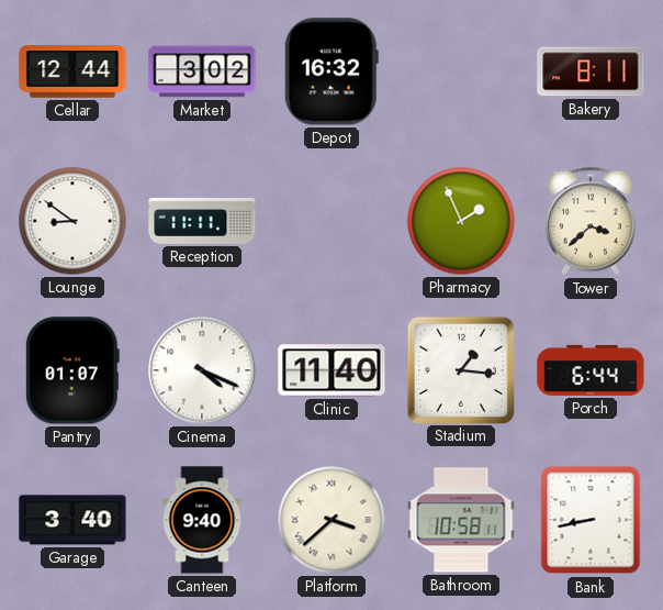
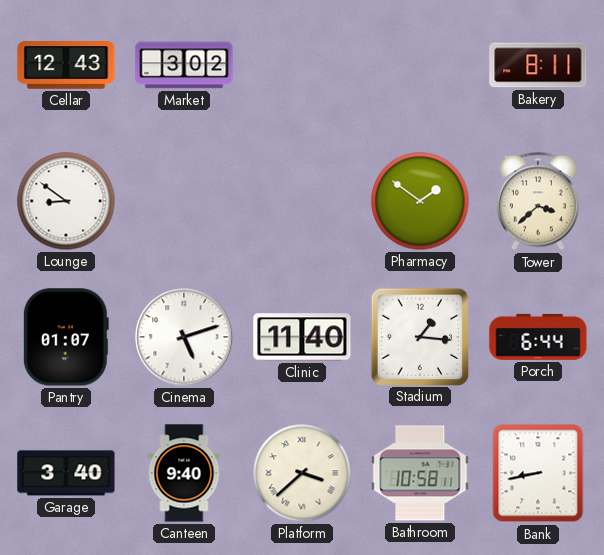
Cellar: 12:44 -> 12:43 (66, 65)
Depot: 16:32 -> none (332, 71)
Reception: 11:11 -> none (202, 222)
Pharmacy: 1:56 -> 1:51 (420, 201)
Cinema: 4:19 -> 5:12 (184, 337)
